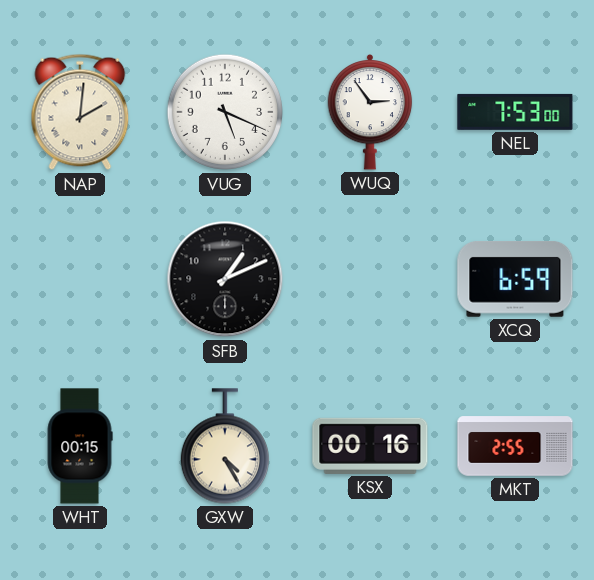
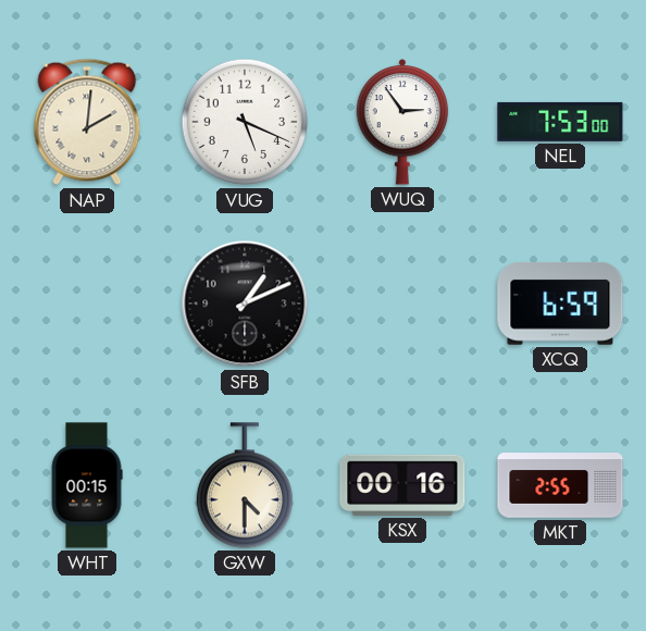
GXW: 4:25 -> 4:30 (244, 485)
